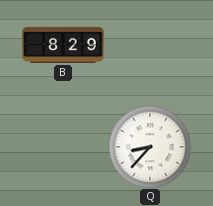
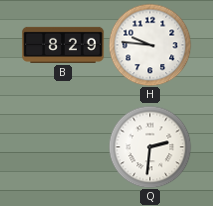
H: none -> 9:46 (150, 45)
Q: 8:37 -> 2:31 (150, 147)
